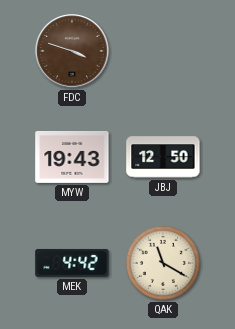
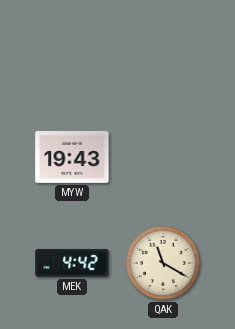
FDC: 3:48 -> none (72, 51)
JBJ: 12:50 -> none (163, 157)
